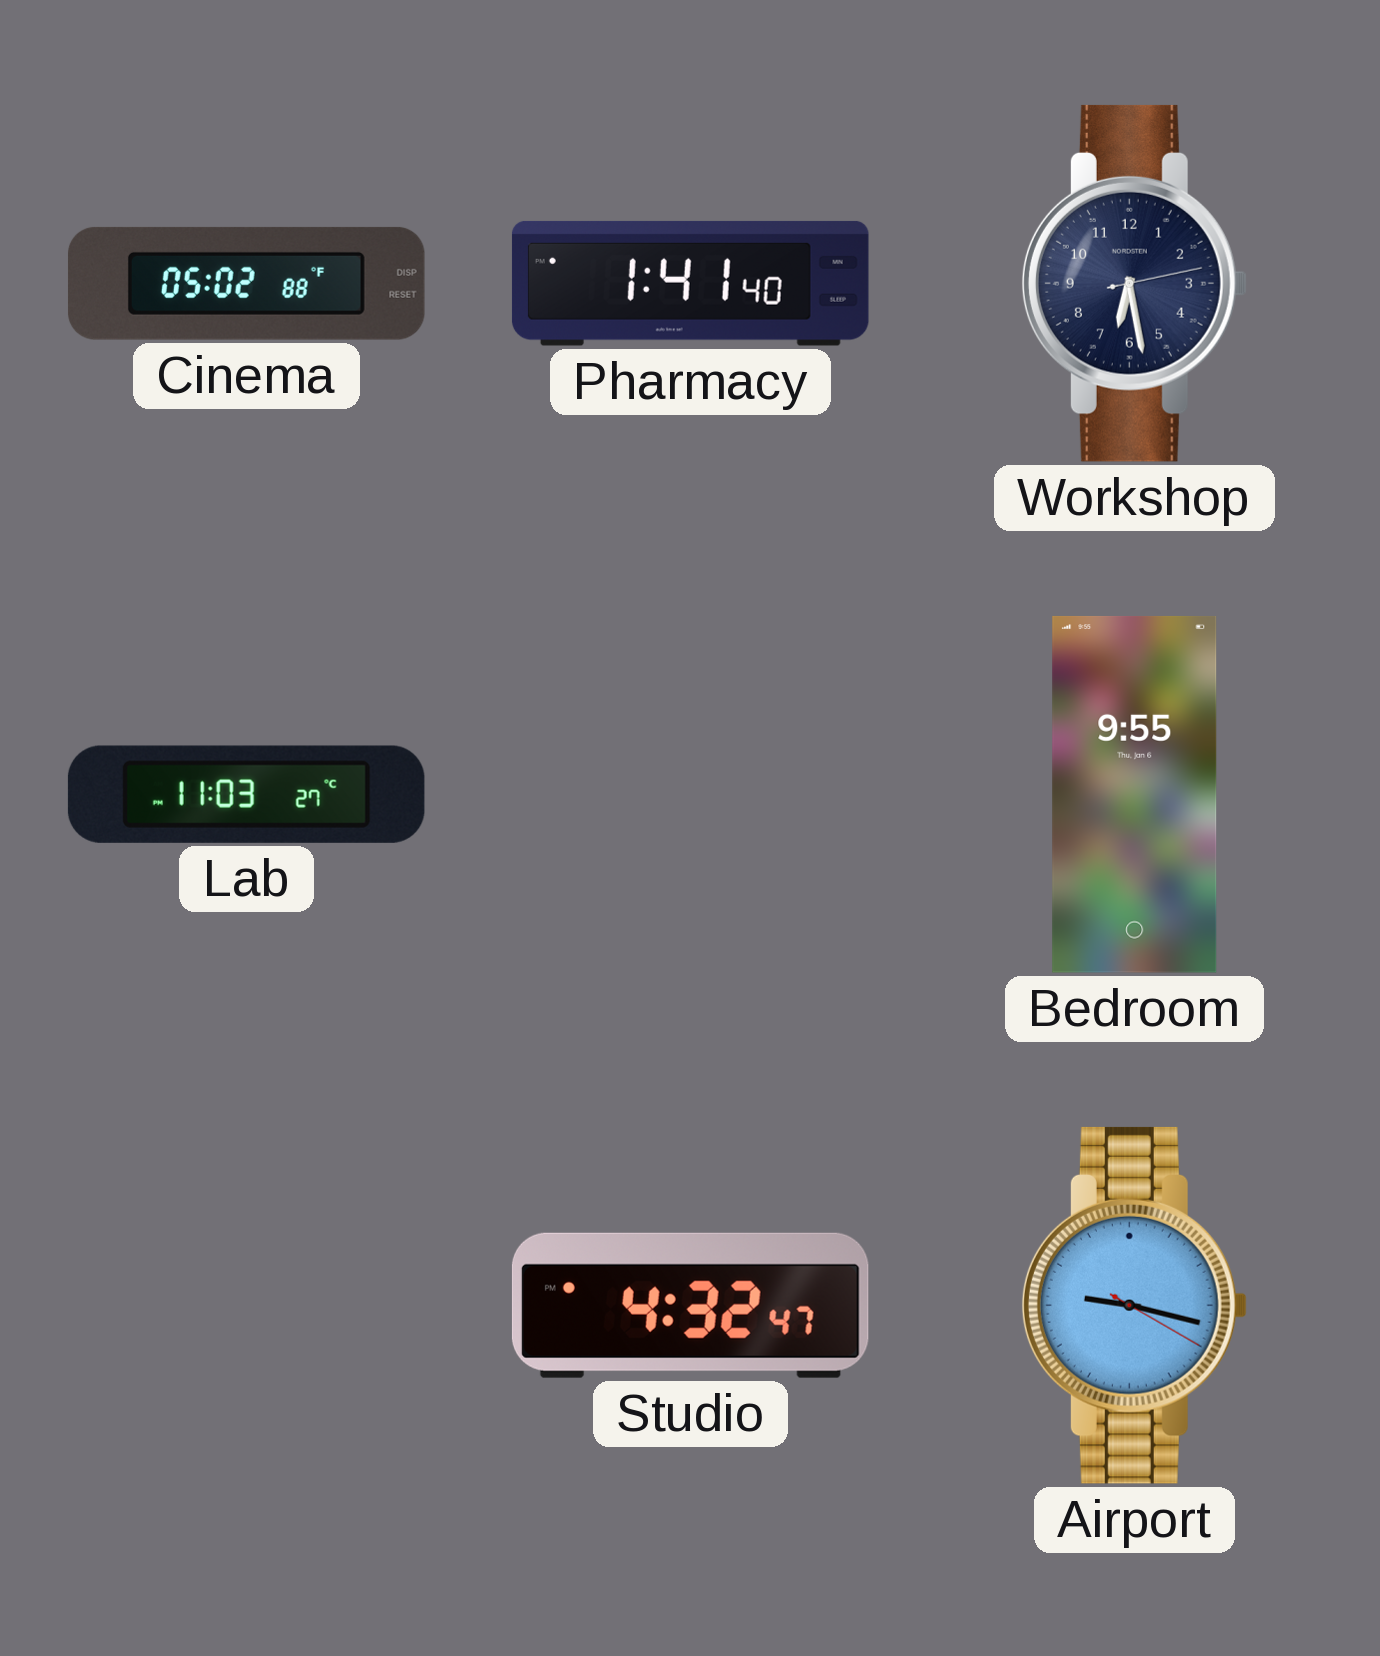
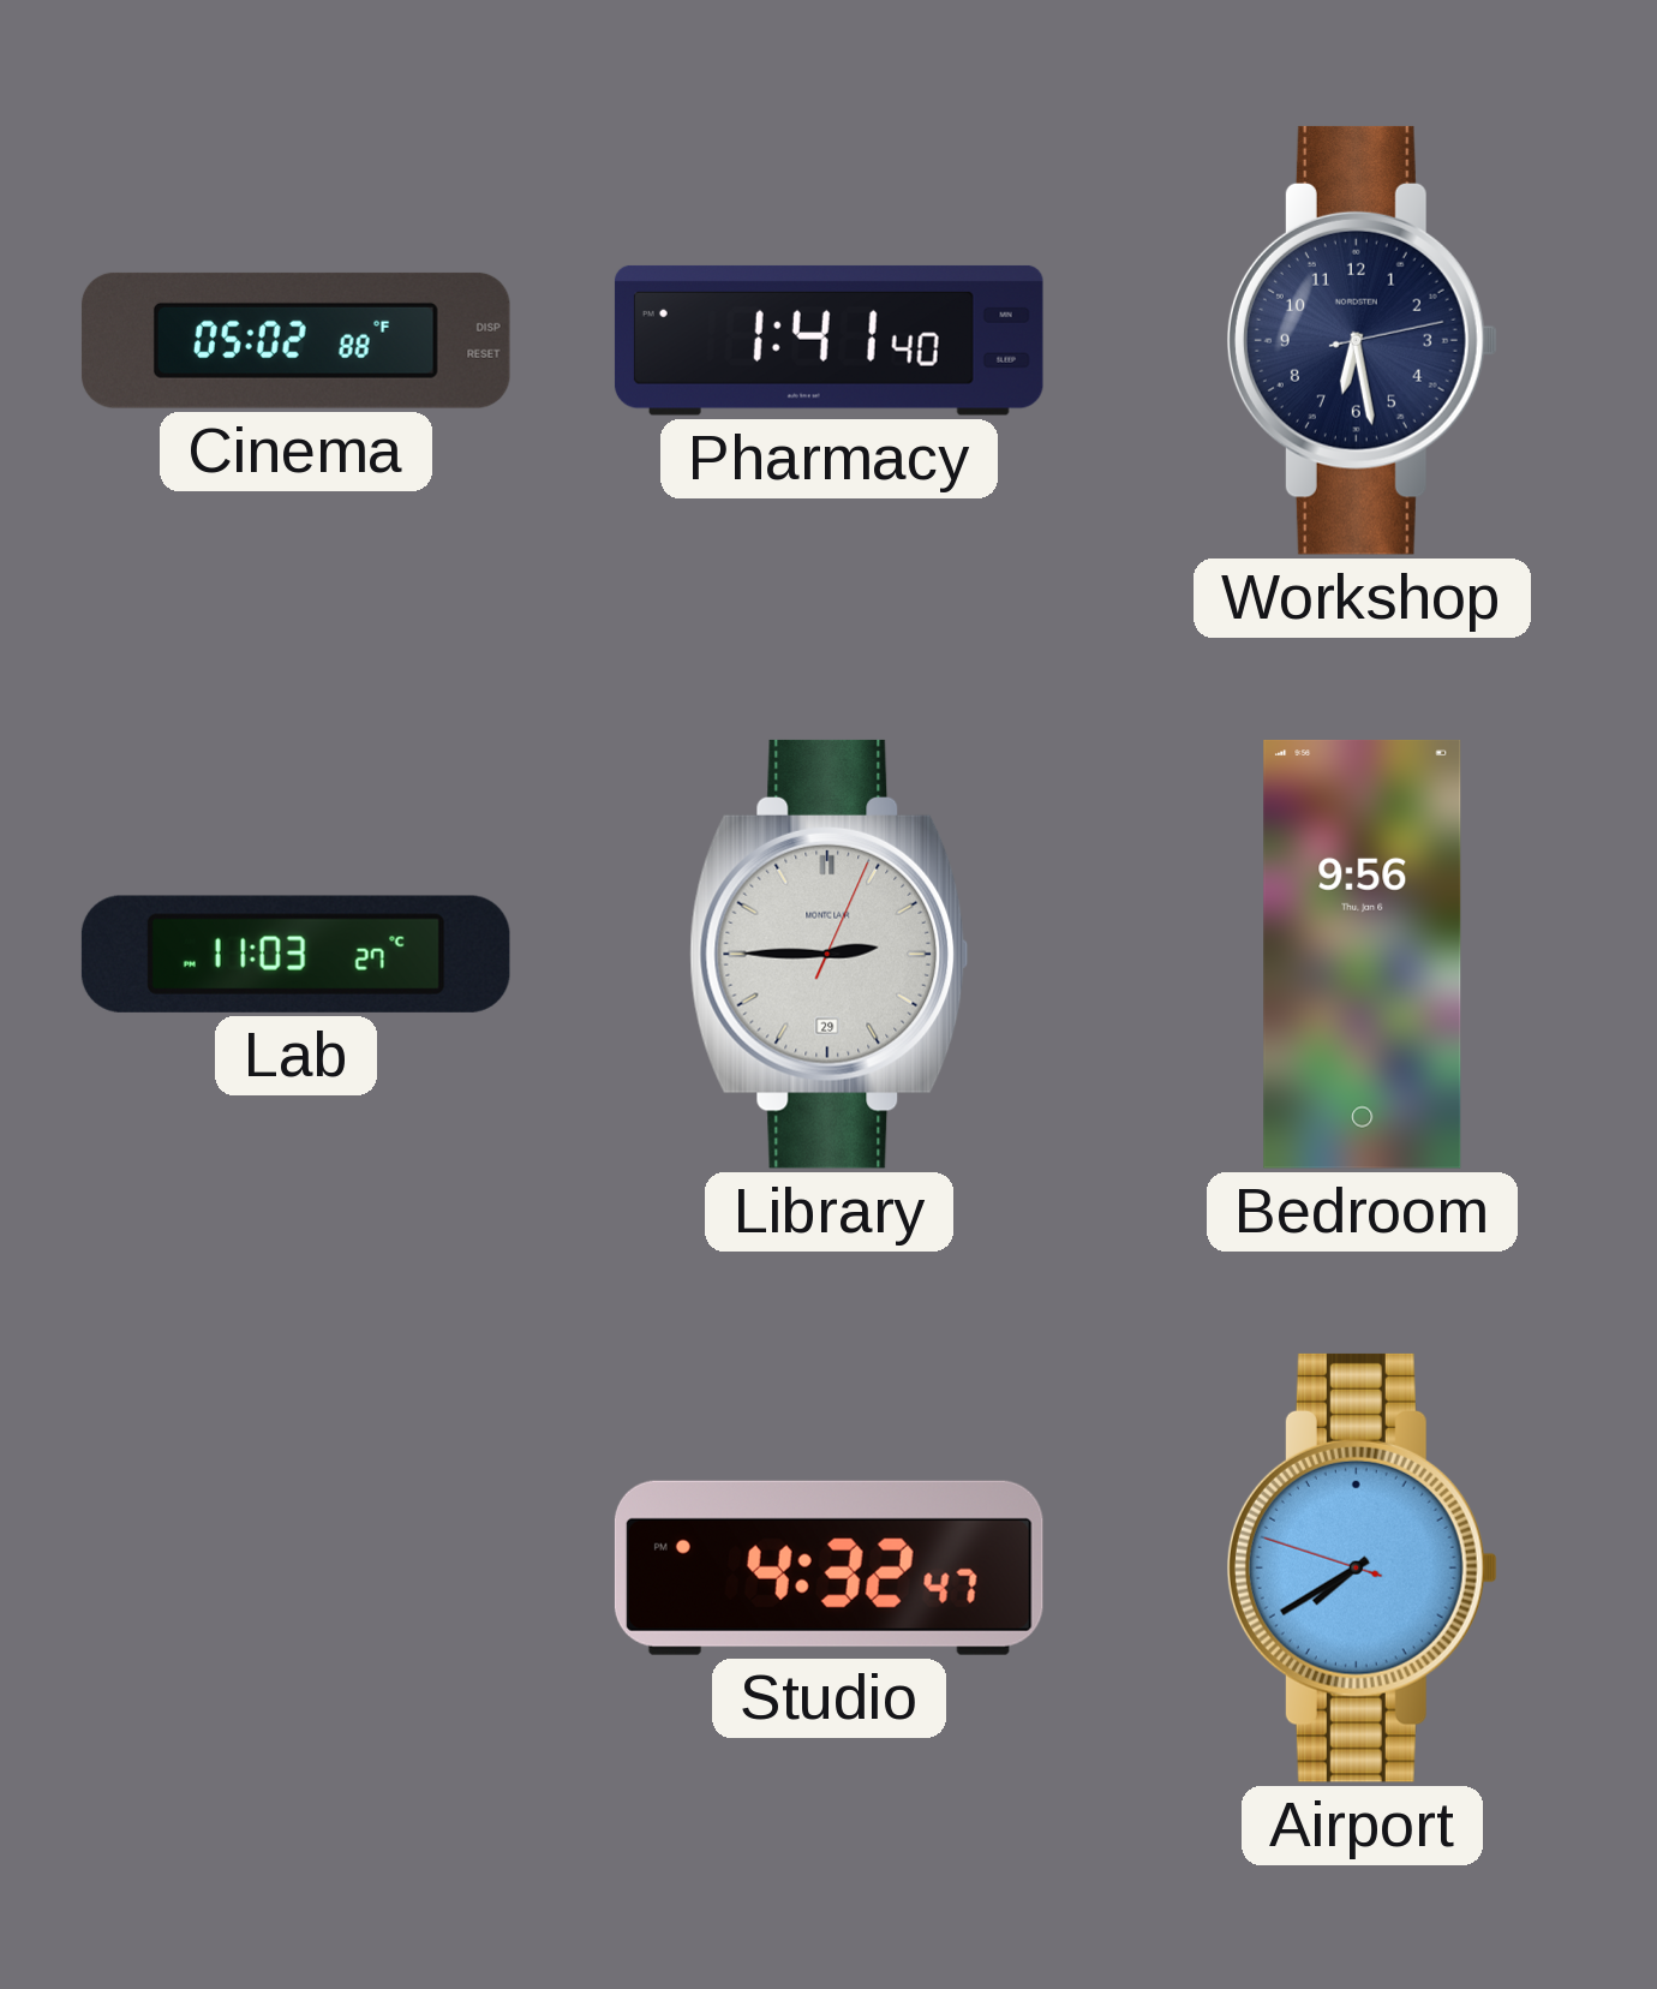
Library: none -> 2:45 (830, 954)
Bedroom: 9:55 -> 9:56 (1363, 954)
Airport: 9:17 -> 7:39 (1362, 1567)
